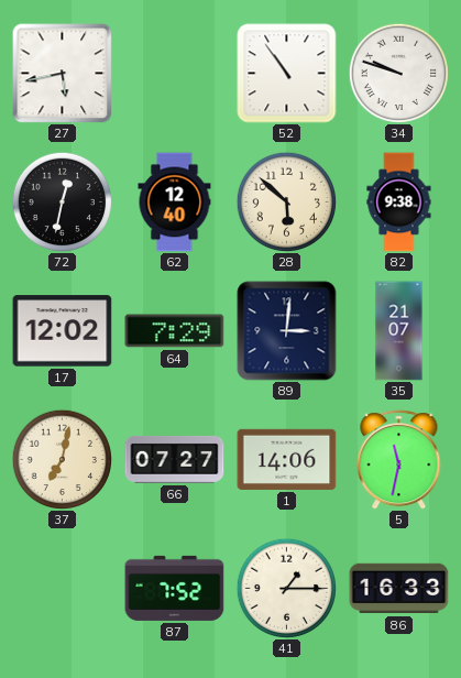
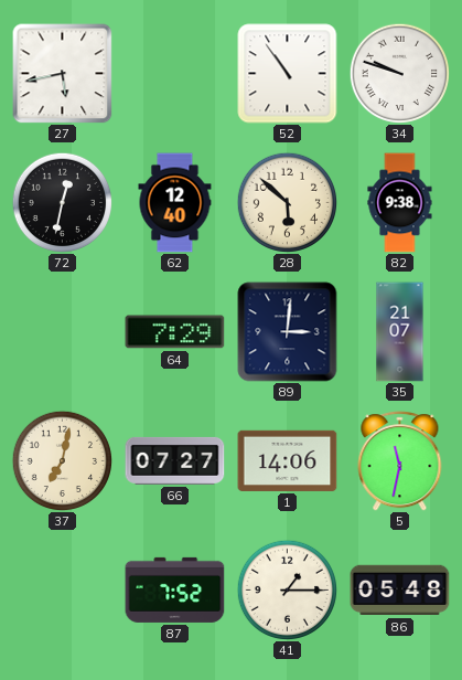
17: 12:02 -> none (63, 331)
86: 16:33 -> 05:48 (400, 591)
